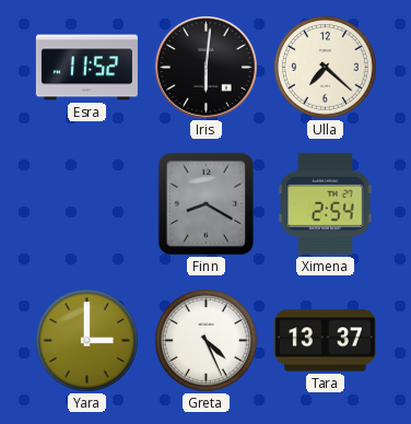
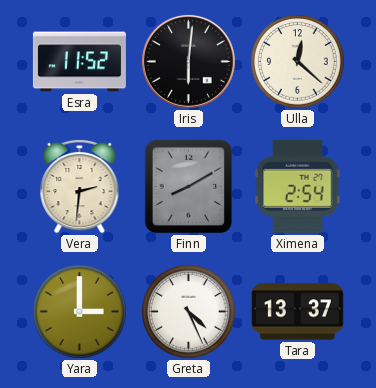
Ulla: 7:22 -> 12:22 (298, 62)
Vera: none -> 2:31 (80, 186)
Finn: 8:20 -> 8:10 (189, 187)
